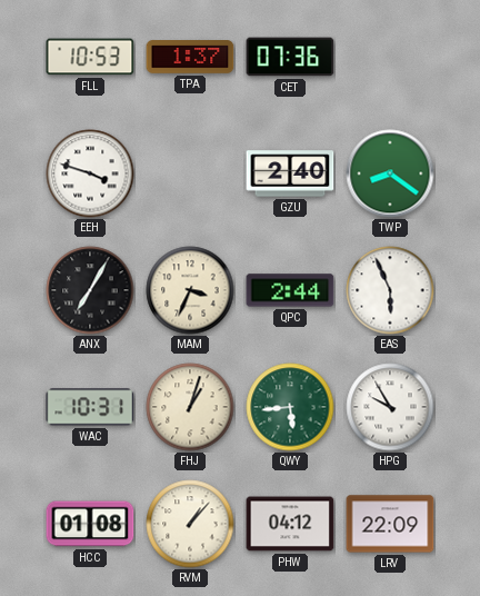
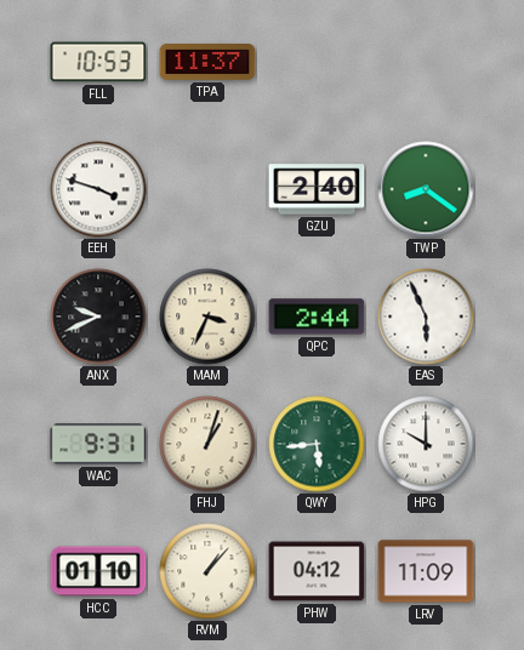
TPA: 1:37 -> 11:37 (207, 63)
CET: 07:36 -> none (290, 57)
ANX: 7:05 -> 9:41 (98, 317)
WAC: 10:31 -> 9:31 (98, 444)
HPG: 9:55 -> 10:00 (426, 444)
HCC: 01:08 -> 01:10 (98, 571)
LRV: 22:09 -> 11:09 (426, 571)
